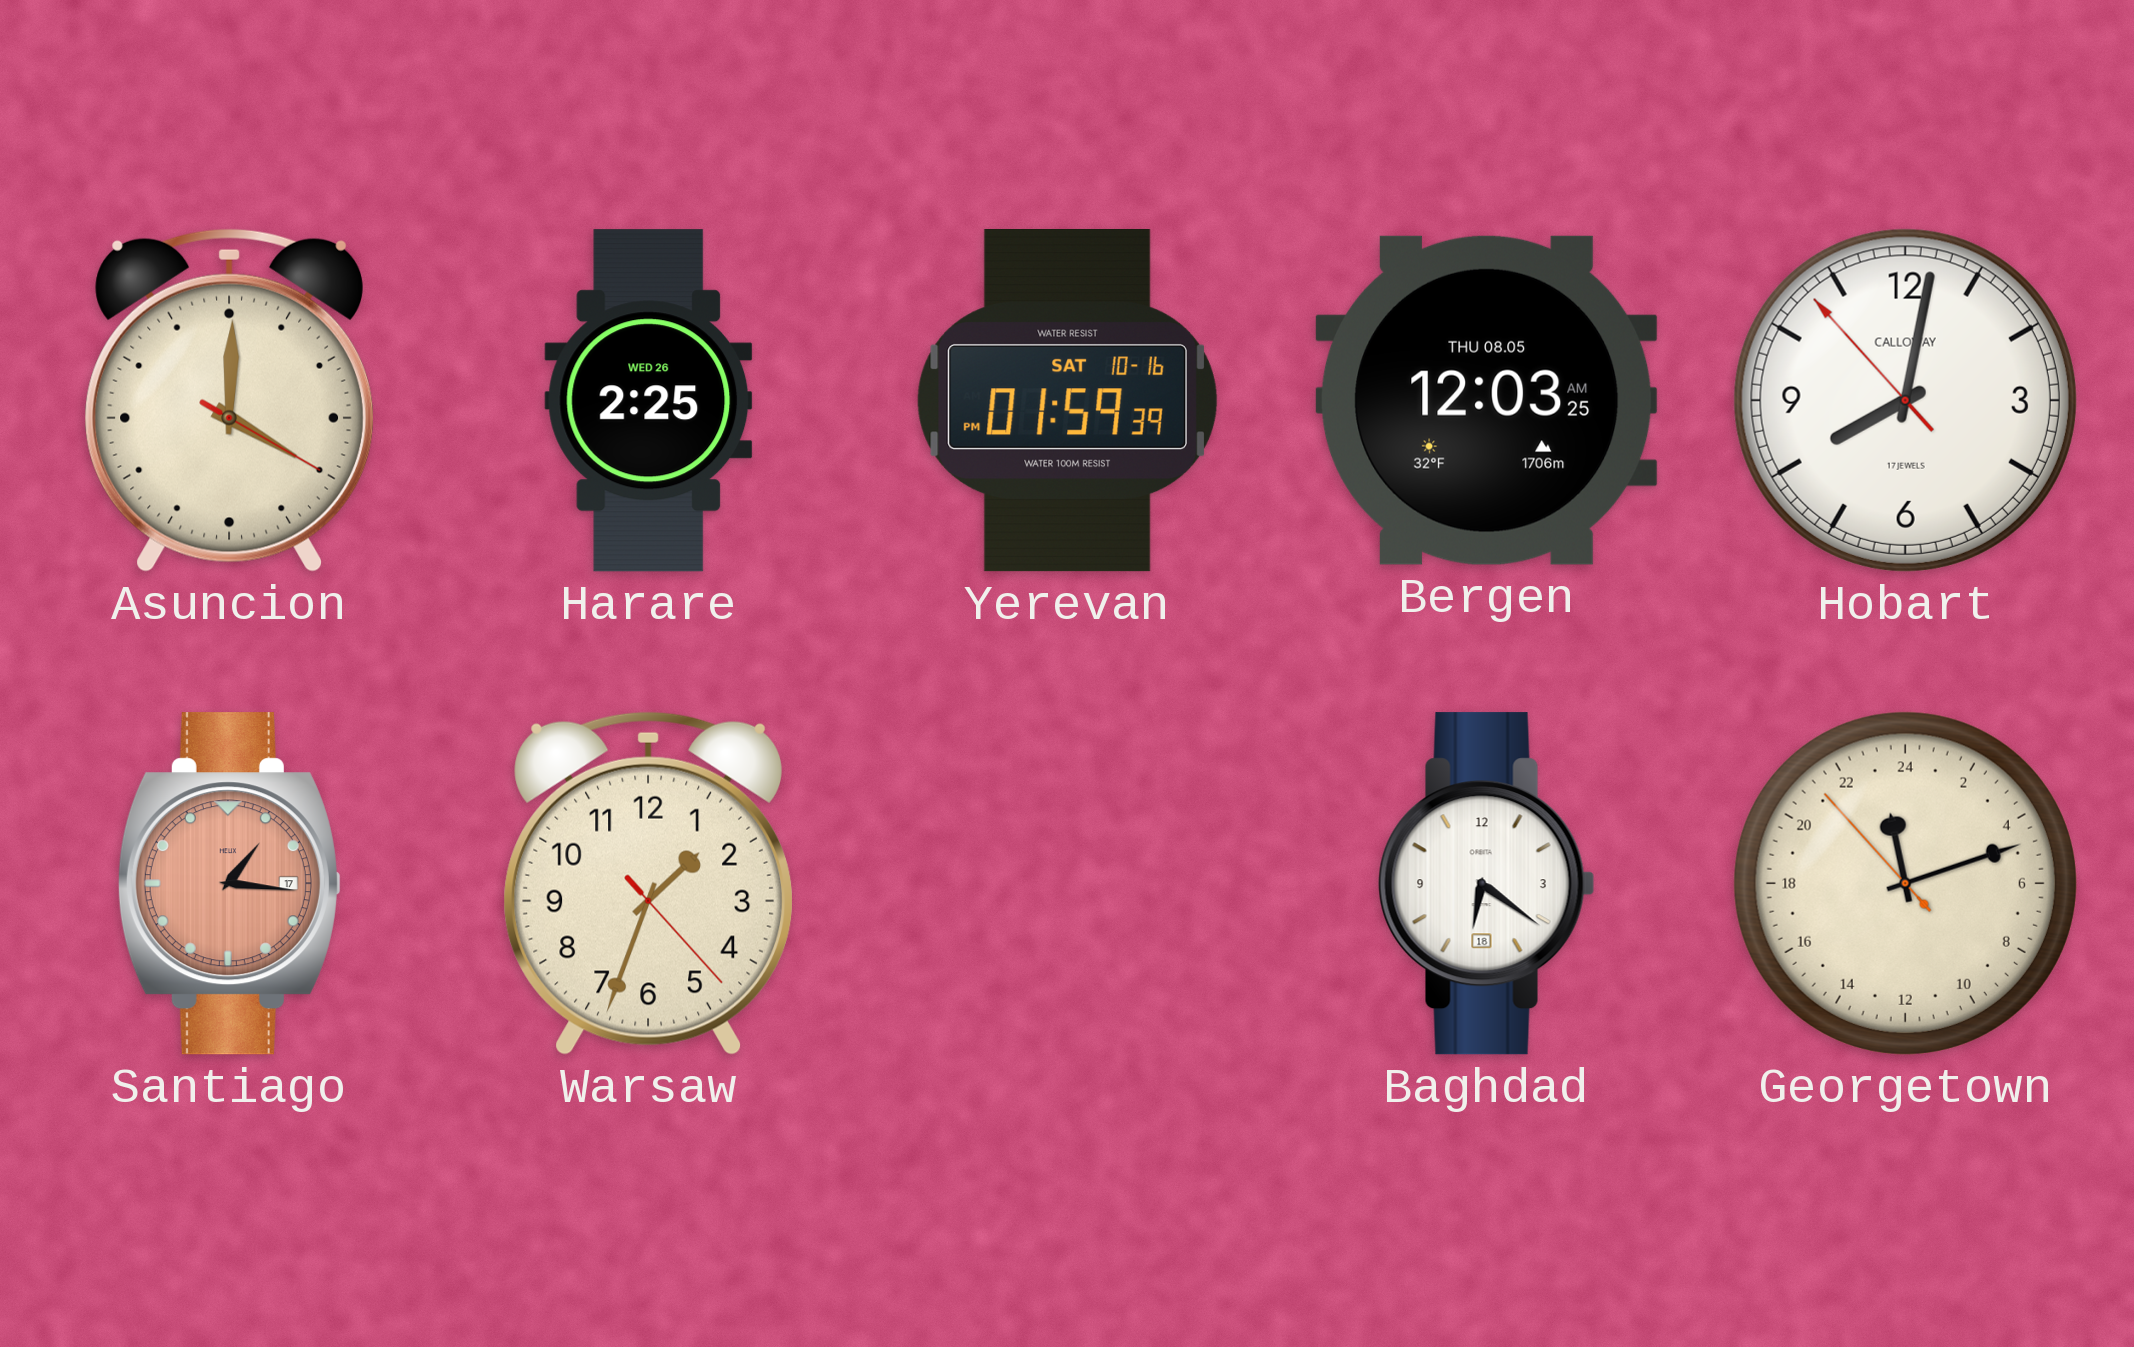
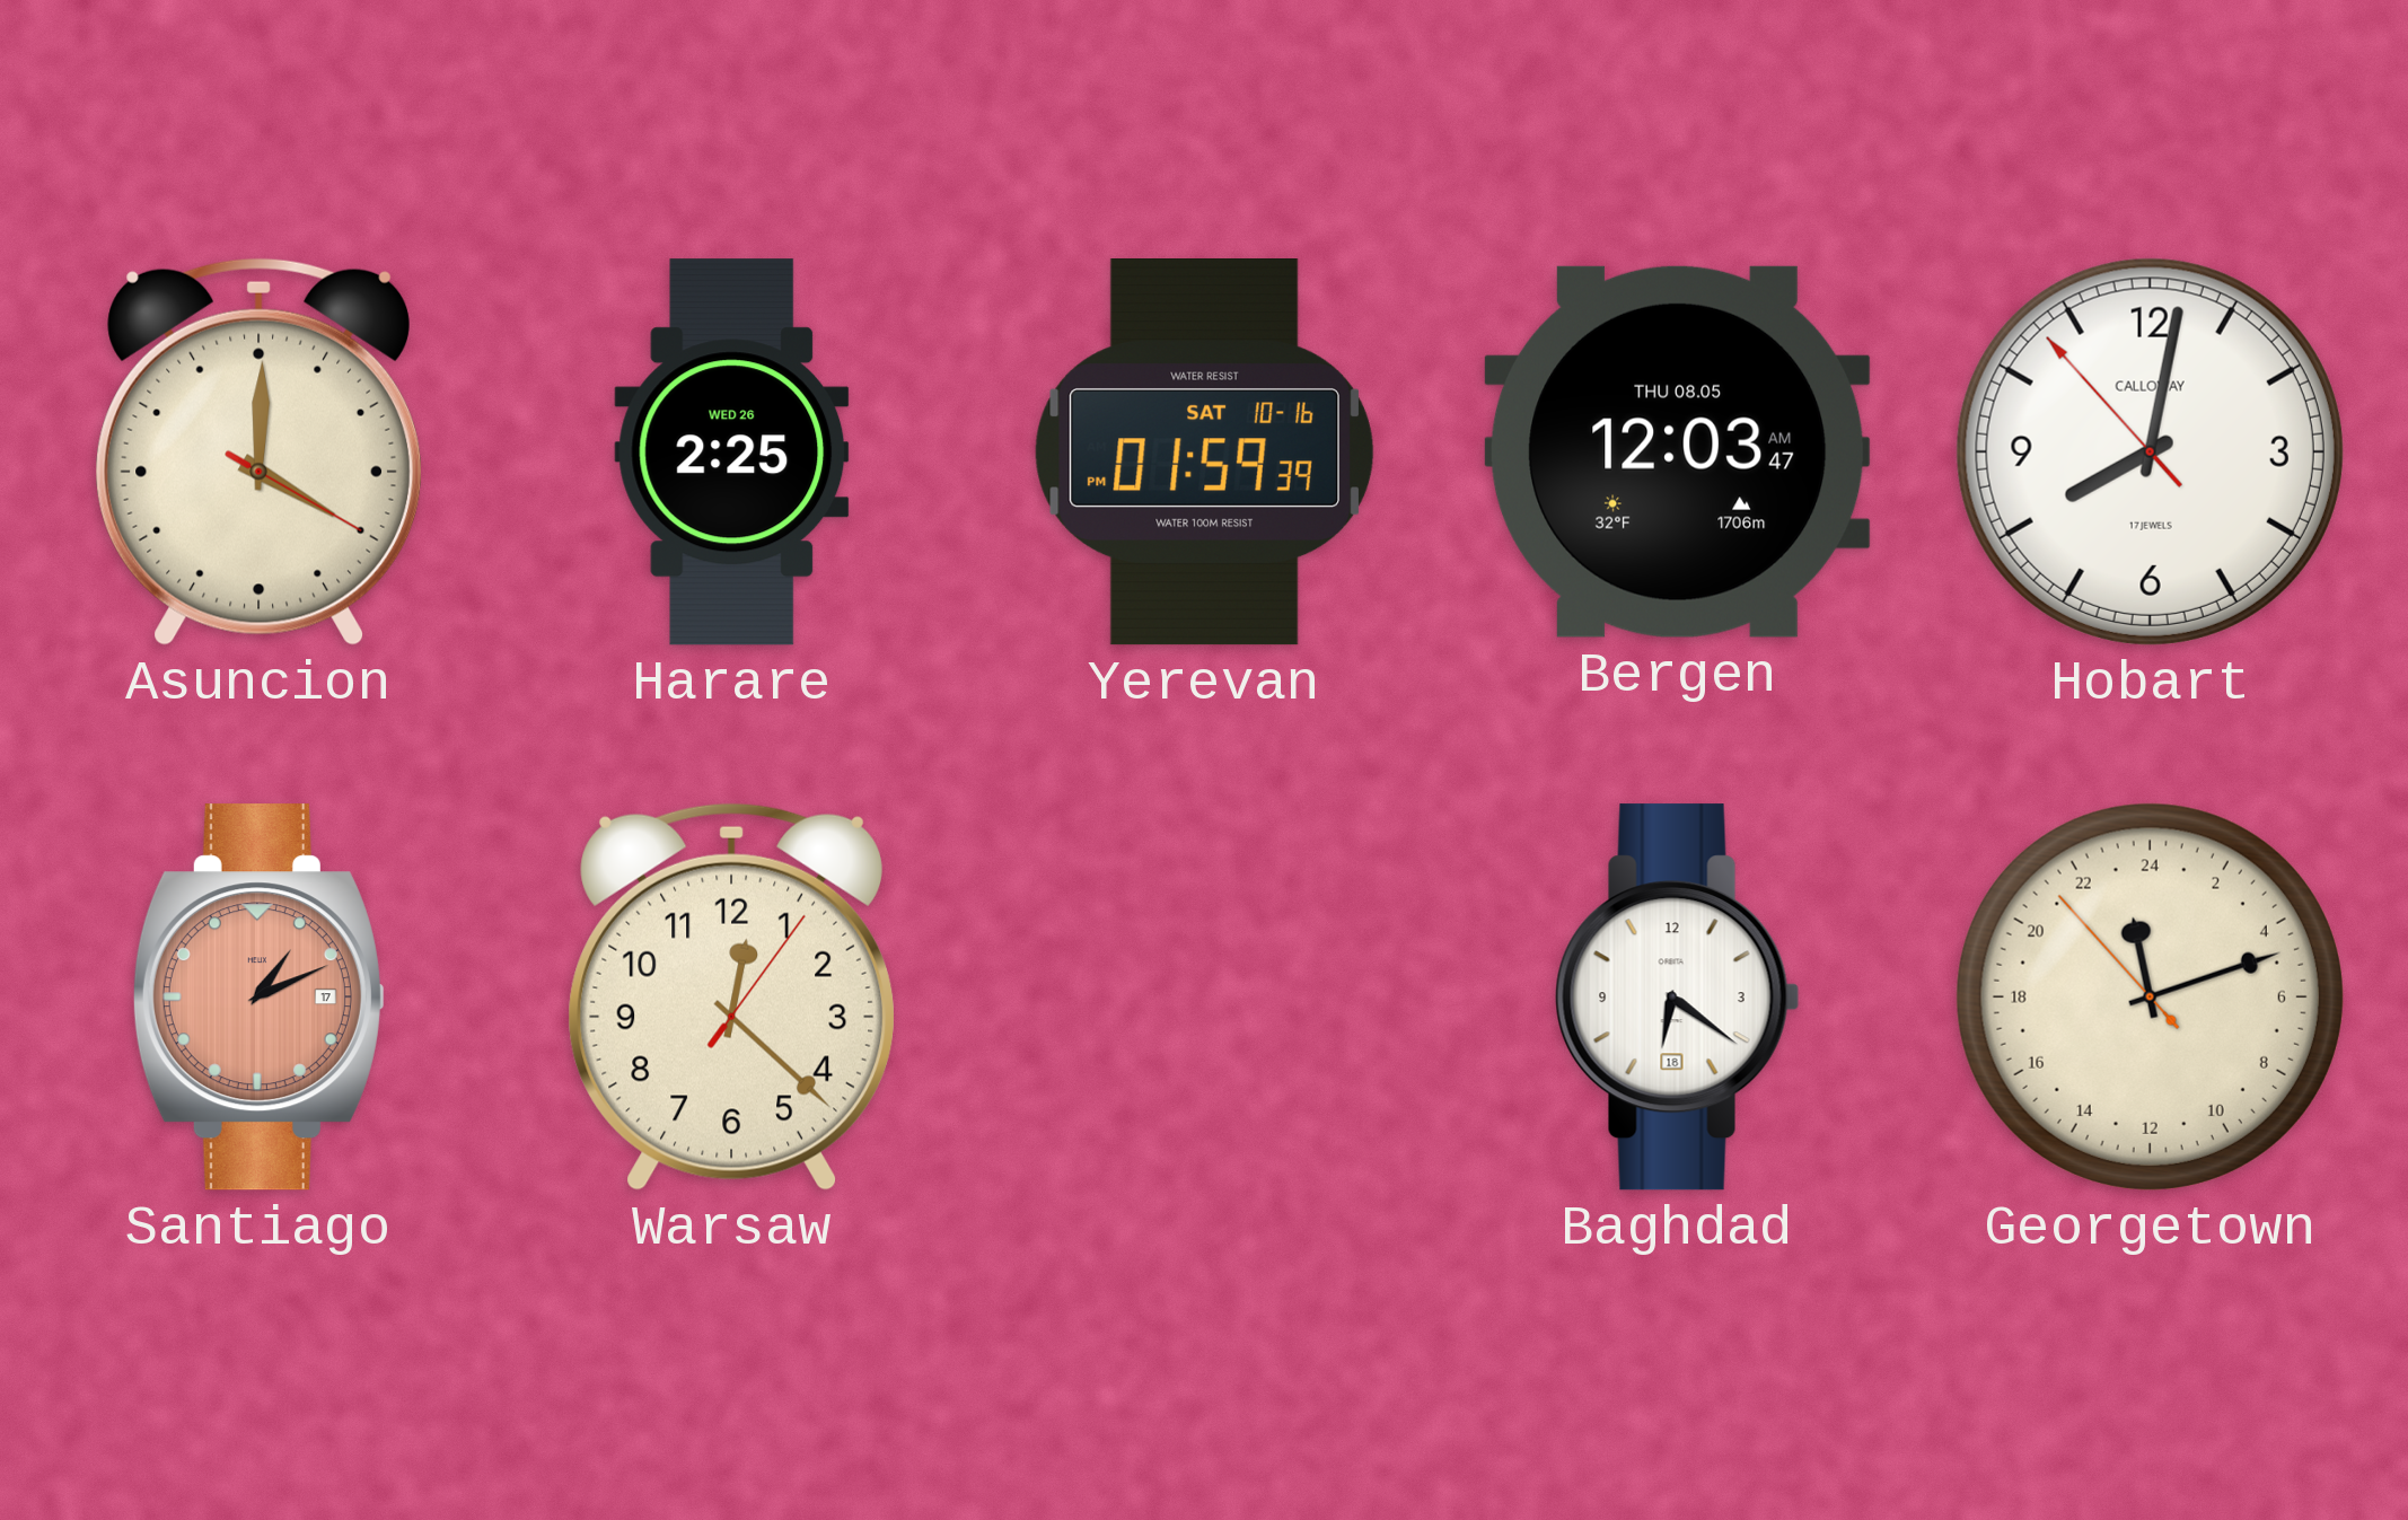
Bergen: 12:03:25 AM -> 12:03:47 AM (1678, 451)
Santiago: 1:16 -> 1:11 (258, 998)
Warsaw: 1:33 -> 12:22 (731, 996)
